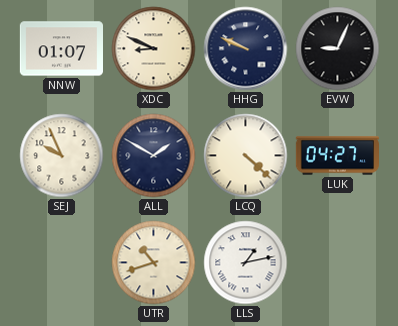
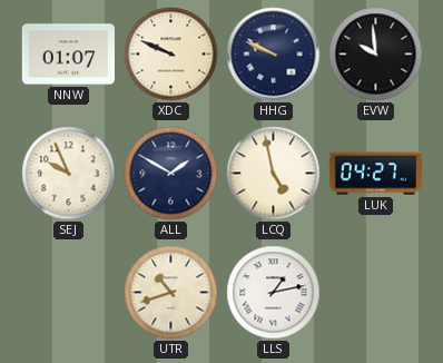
XDC: 8:49 -> 9:49 (171, 55)
EVW: 9:04 -> 9:59 (376, 55)
LCQ: 4:22 -> 4:58 (274, 174)
